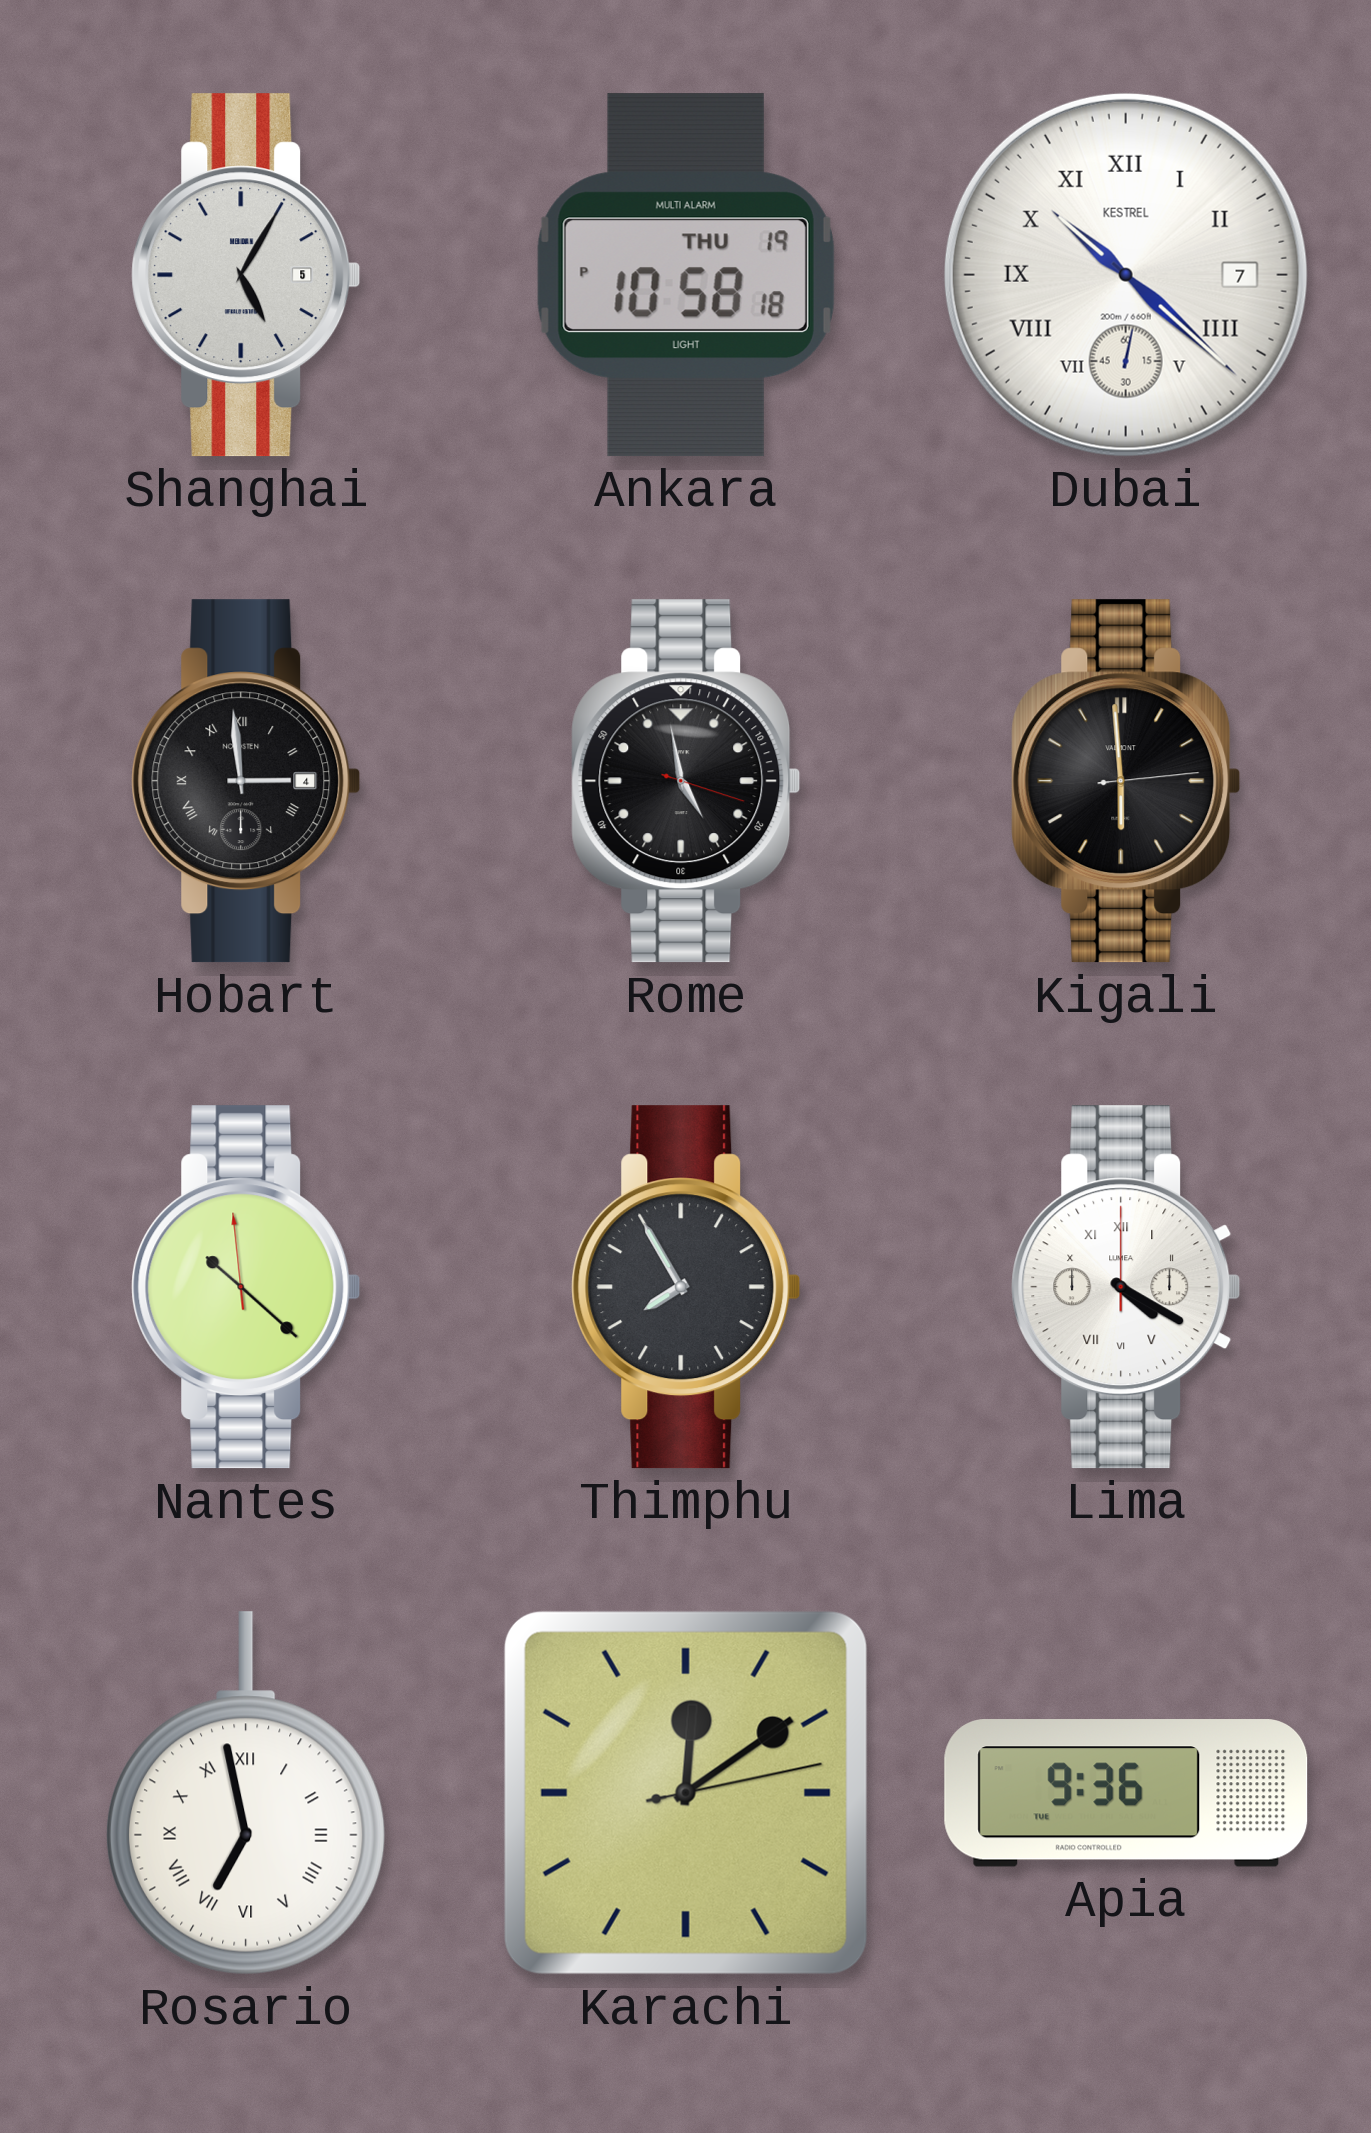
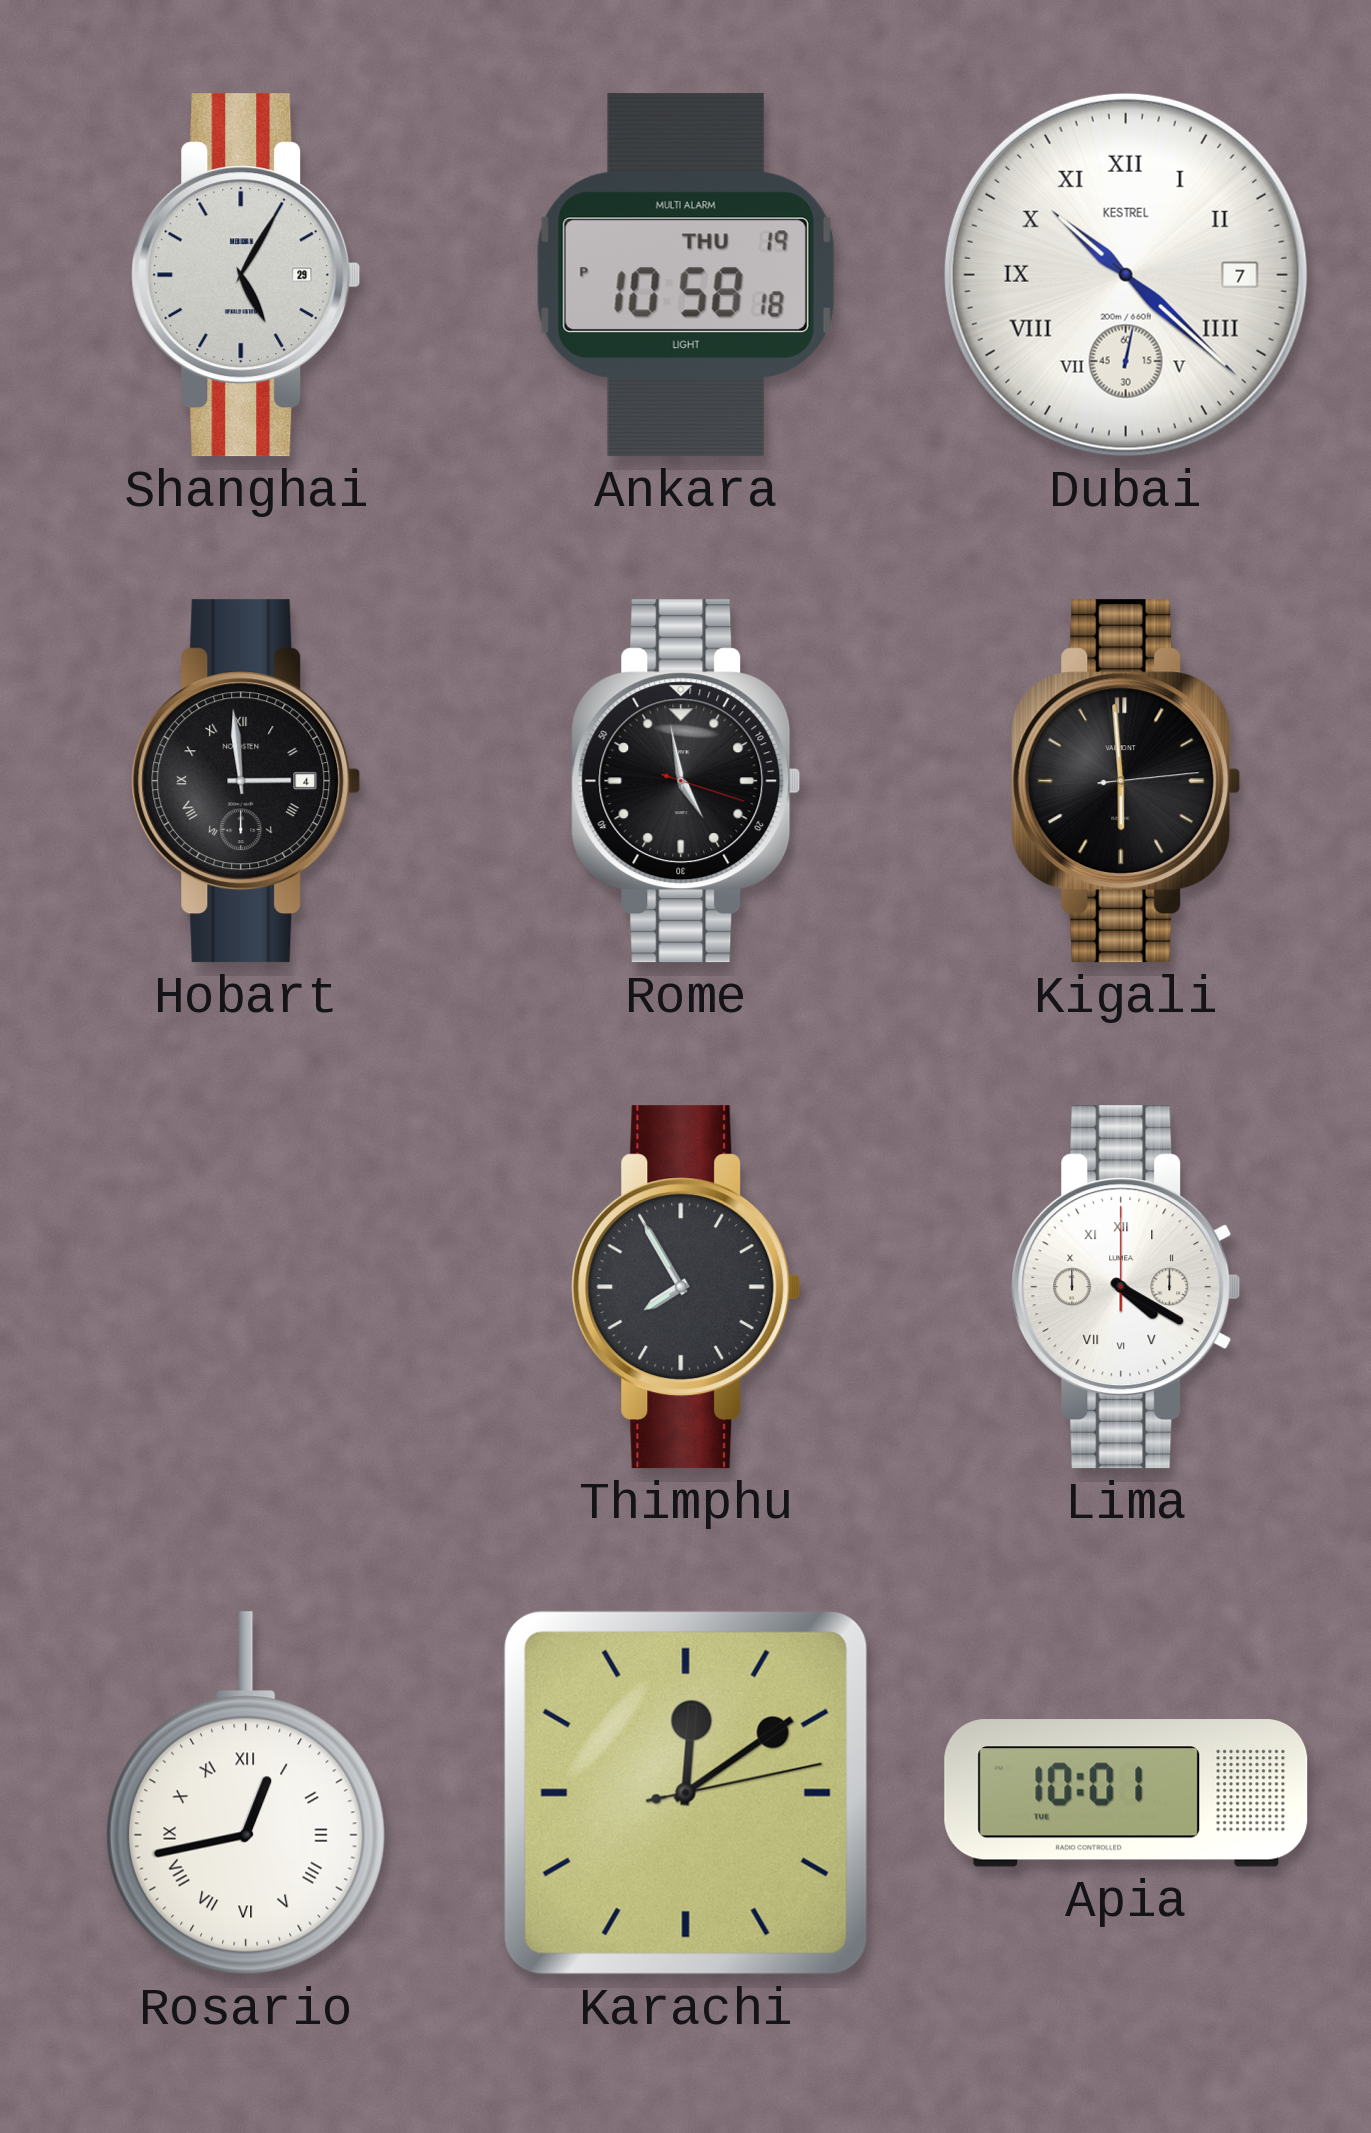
Shanghai date: 5 -> 29 (246, 275)
Nantes: 10:21 -> none (246, 1287)
Rosario: 6:58 -> 12:43 (246, 1793)
Apia: 9:36 -> 10:01 (1126, 1794)
